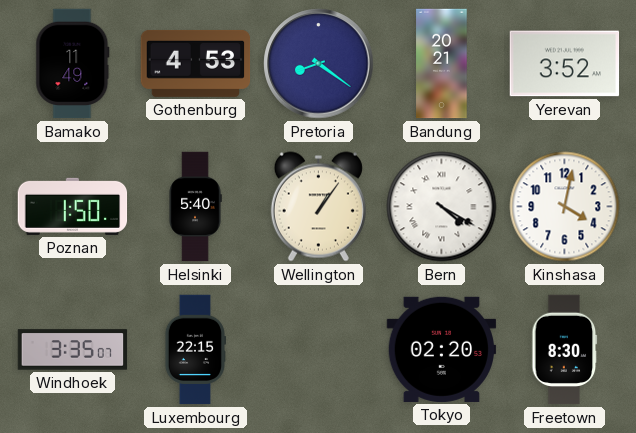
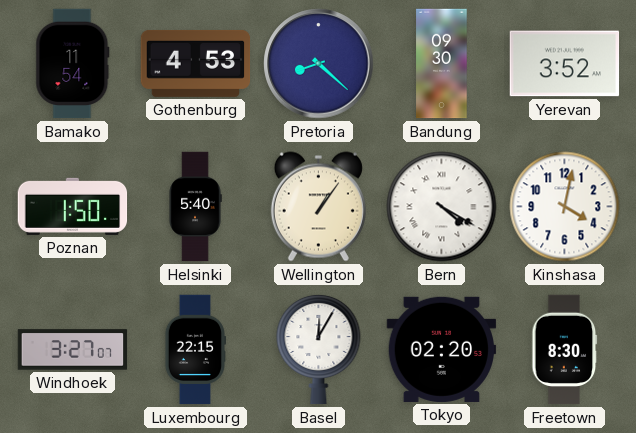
Bamako: 11:49 -> 11:54 (73, 64)
Pretoria: 8:21 -> 8:22 (319, 64)
Bandung: 20:21 -> 09:30 (442, 64)
Windhoek: 3:35 -> 3:27 (73, 350)
Basel: none -> 12:05 (319, 349)
